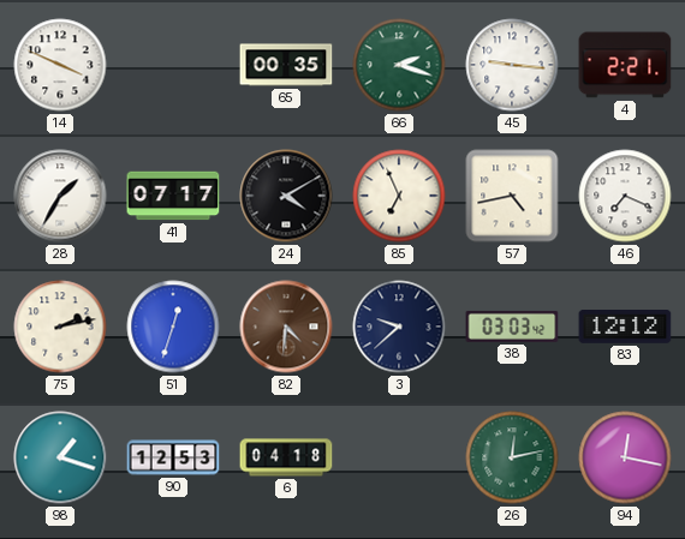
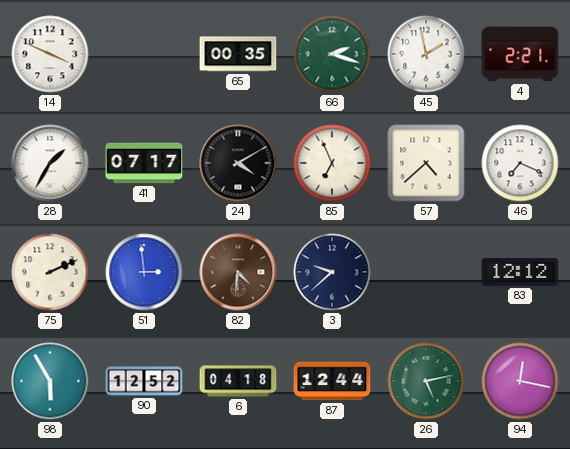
45: 9:16 -> 1:58 (426, 54)
57: 4:43 -> 4:38 (426, 163)
75: 2:13 -> 2:11 (50, 272)
51: 12:33 -> 2:59 (144, 272)
38: 03:03 -> none (512, 327)
98: 1:18 -> 5:55 (50, 381)
90: 12:53 -> 12:52 (144, 381)
87: none -> 12:44 (332, 381)
26: 12:13 -> 5:13 (426, 381)
